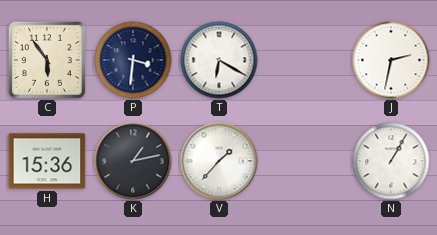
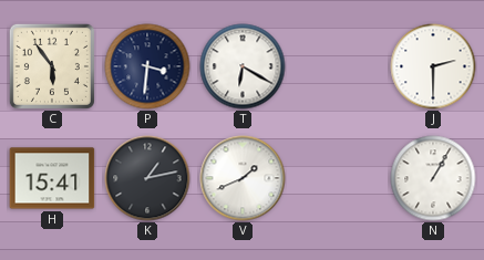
J: 2:32 -> 2:30 (433, 66)
H: 15:36 -> 15:41 (52, 178)
V: 1:37 -> 1:41 (243, 178)
